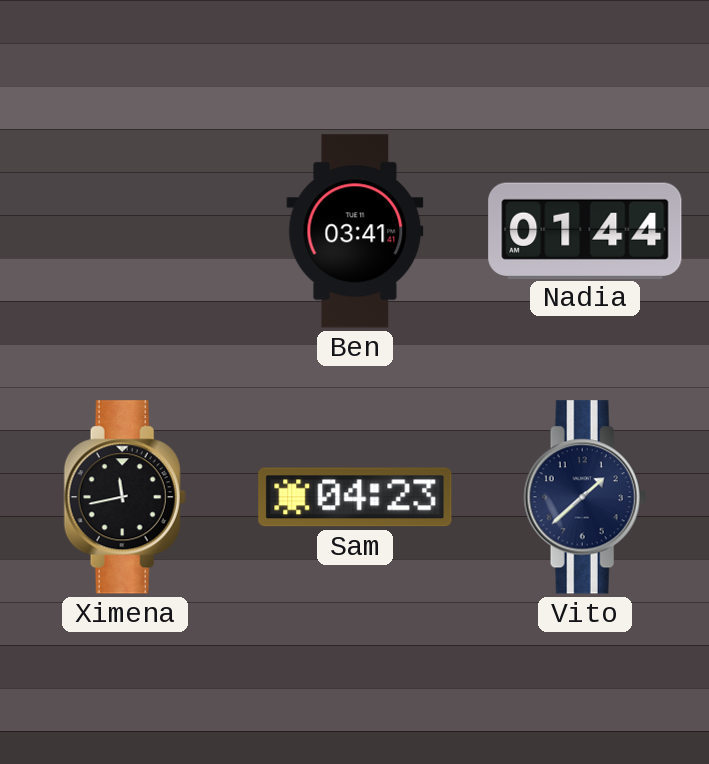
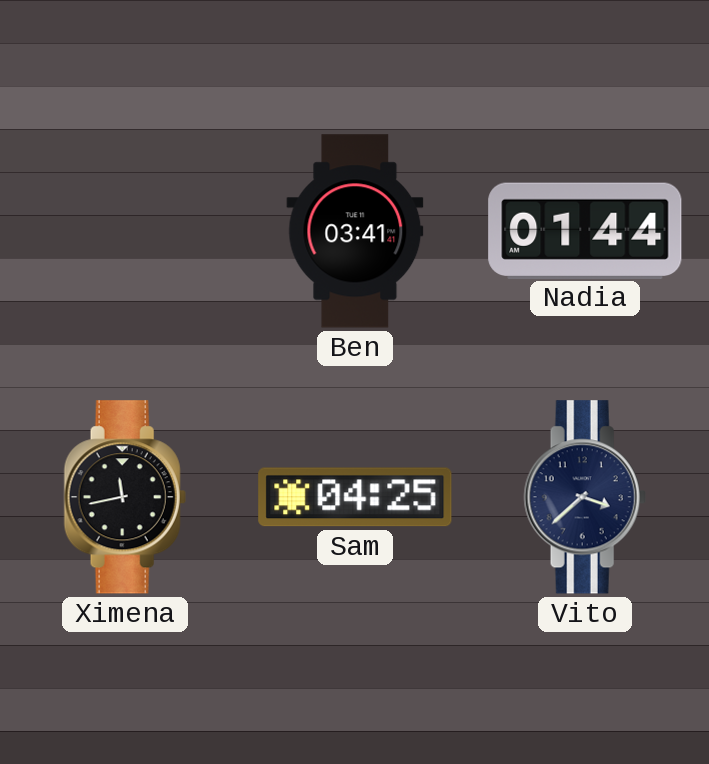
Sam: 04:23 -> 04:25 (355, 497)
Vito: 1:38 -> 3:38 (585, 497)
